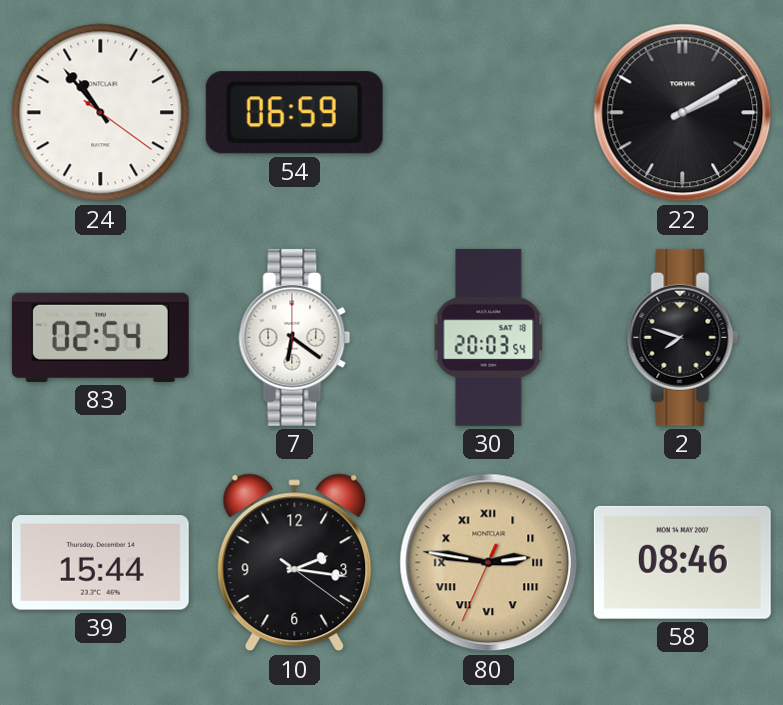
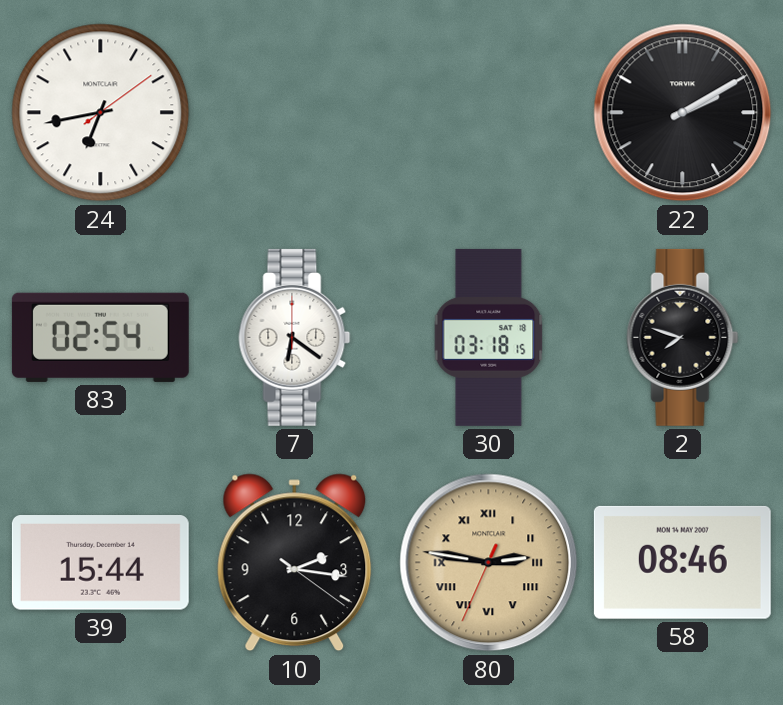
24: 10:53 -> 6:43 (101, 113)
54: 06:59 -> none (294, 113)
30: 20:03 -> 03:18 (489, 337)
